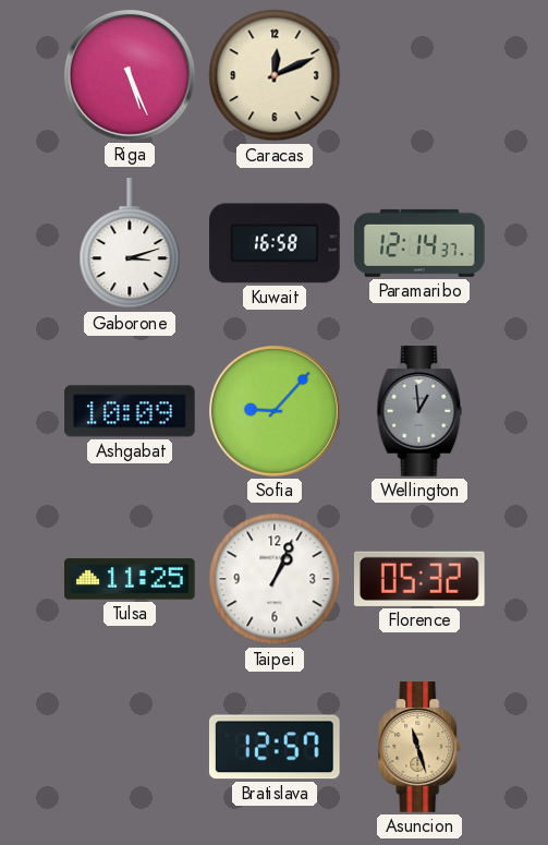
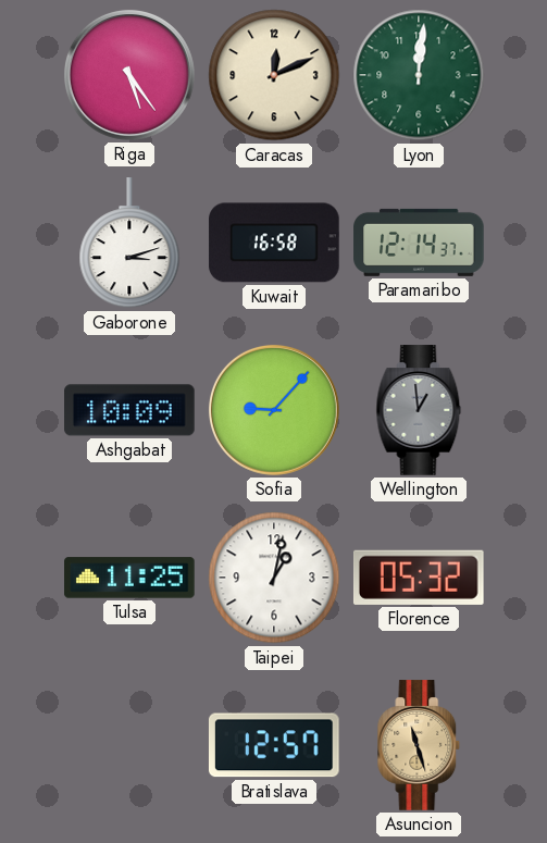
Riga: 5:26 -> 5:24 (129, 75)
Lyon: none -> 12:01 (419, 75)
Taipei: 1:04 -> 1:02 (274, 578)
